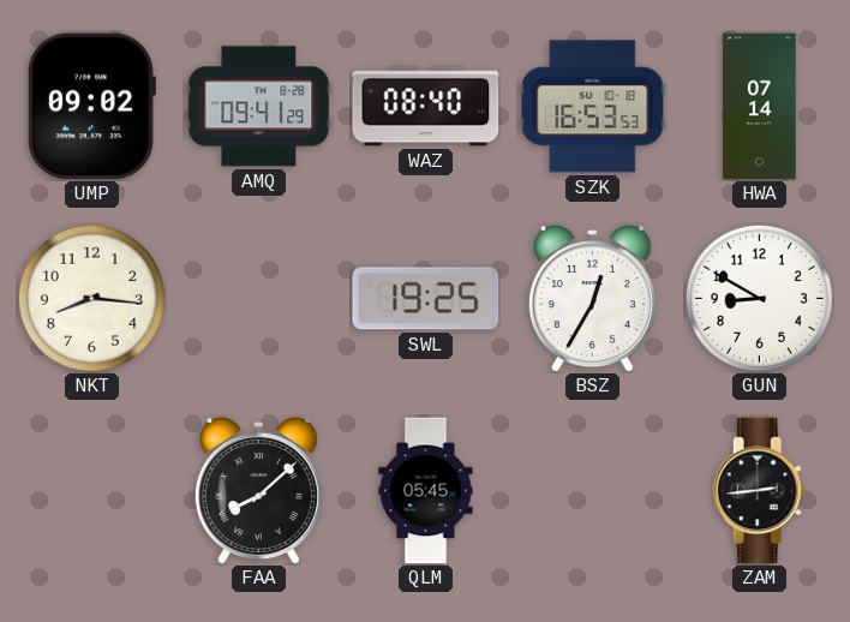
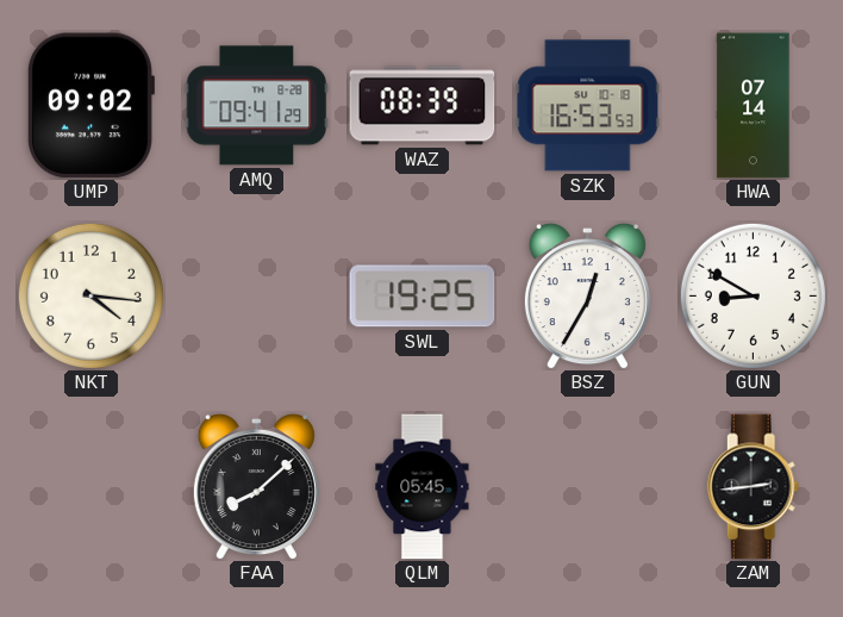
WAZ: 08:40 -> 08:39 (423, 106)
NKT: 8:16 -> 4:16 (90, 295)
